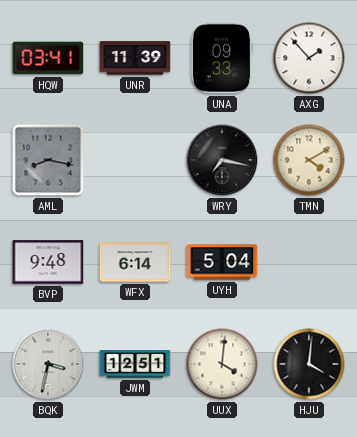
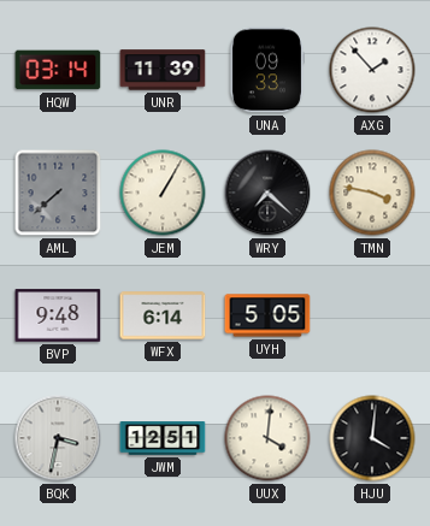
HQW: 03:41 -> 03:14 (58, 70)
AML: 8:17 -> 7:38 (58, 193)
JEM: none -> 1:05 (163, 193)
WRY: 7:17 -> 7:22 (267, 193)
TMN: 4:10 -> 3:47 (372, 193)
UYH: 5:04 -> 5:05 (267, 315)
